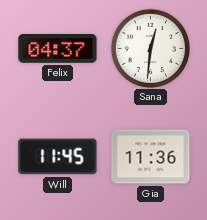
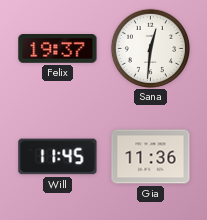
Felix: 04:37 -> 19:37 (58, 49)
